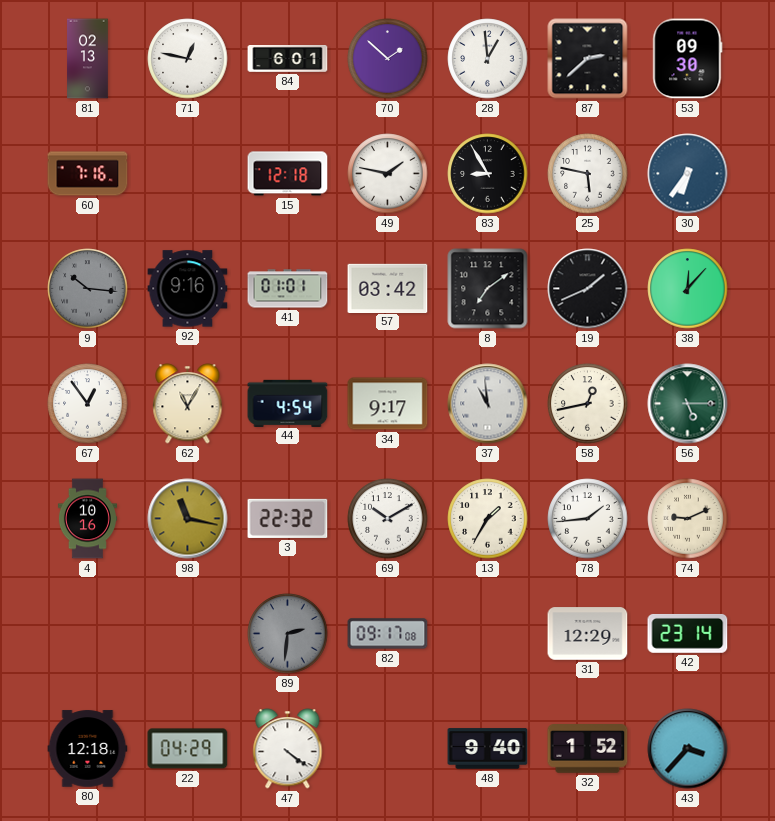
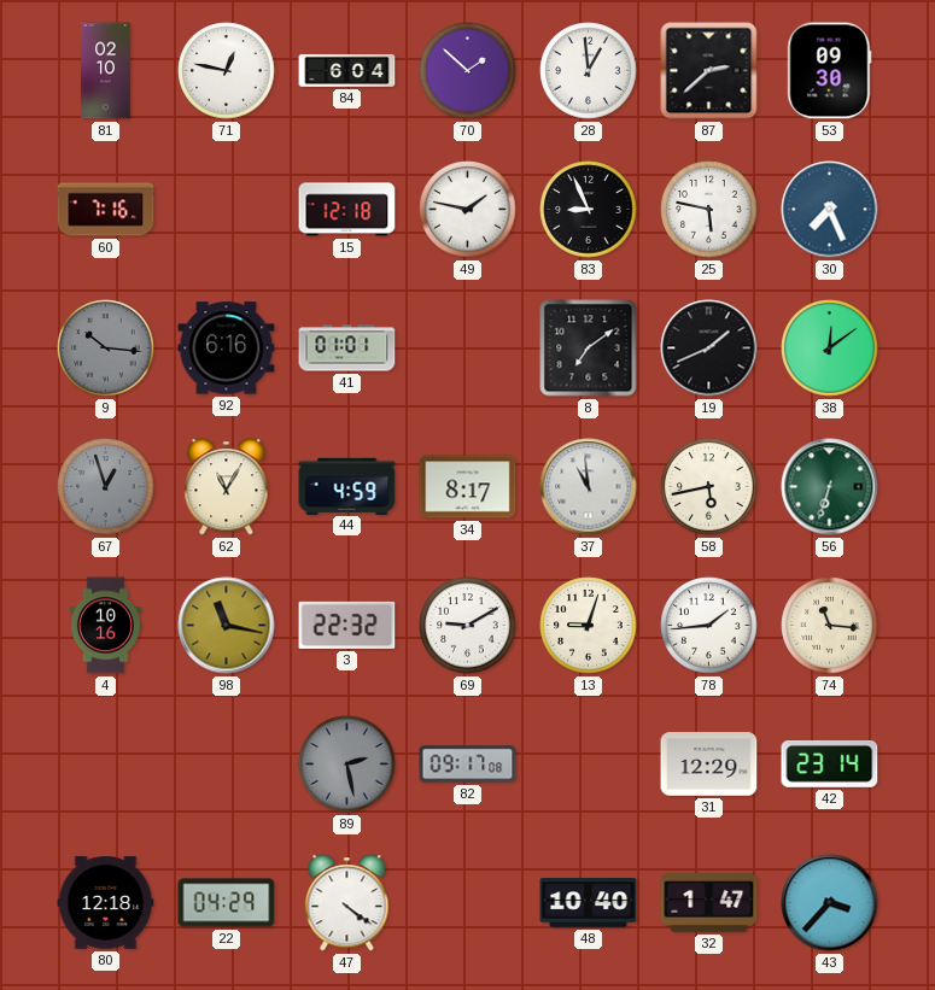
81: 02:13 -> 02:10 (106, 71)
84: 6:01 -> 6:04 (347, 71)
83: 8:55 -> 8:56 (589, 210)
30: 6:36 -> 7:26 (830, 210)
92: 9:16 -> 6:16 (227, 348)
57: 03:42 -> none (388, 288)
38: 12:07 -> 12:09 (830, 348)
67: 12:54 -> 12:57 (106, 487)
67 dial: white -> grey (106, 487)
44: 4:54 -> 4:59 (347, 486)
34: 9:17 -> 8:17 (468, 487)
58: 12:43 -> 5:43 (709, 487)
56: 5:15 -> 6:33 (830, 487)
69: 10:10 -> 9:10 (468, 626)
13: 1:35 -> 9:03 (589, 626)
74: 9:11 -> 11:16 (830, 626)
89: 2:31 -> 2:28 (347, 765)
48: 9:40 -> 10:40 (589, 903)
32: 1:52 -> 1:47 (709, 903)
